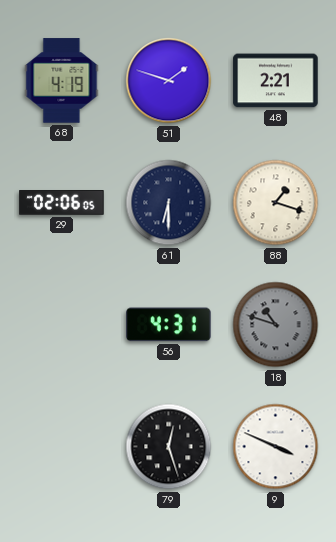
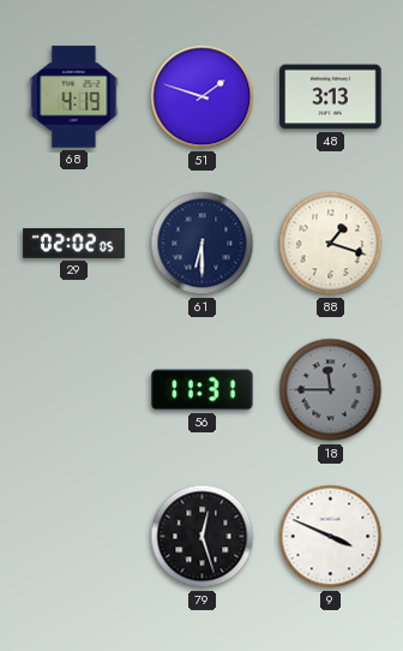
48: 2:21 -> 3:13 (331, 97)
29: 02:06 -> 02:02 (74, 244)
56: 4:31 -> 11:31 (203, 390)
18: 10:48 -> 11:45 (331, 390)
